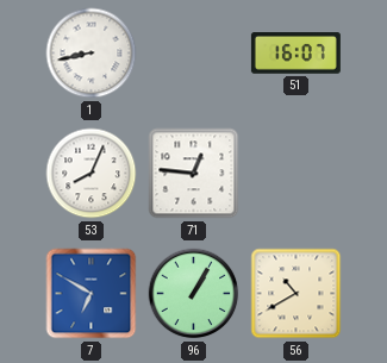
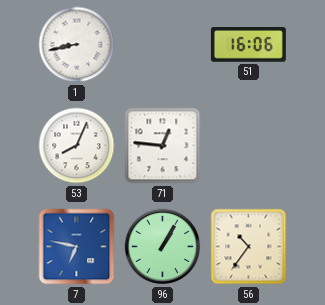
51: 16:07 -> 16:06 (248, 45)
7: 6:50 -> 6:47 (77, 247)
56: 10:40 -> 10:36 (249, 247)
